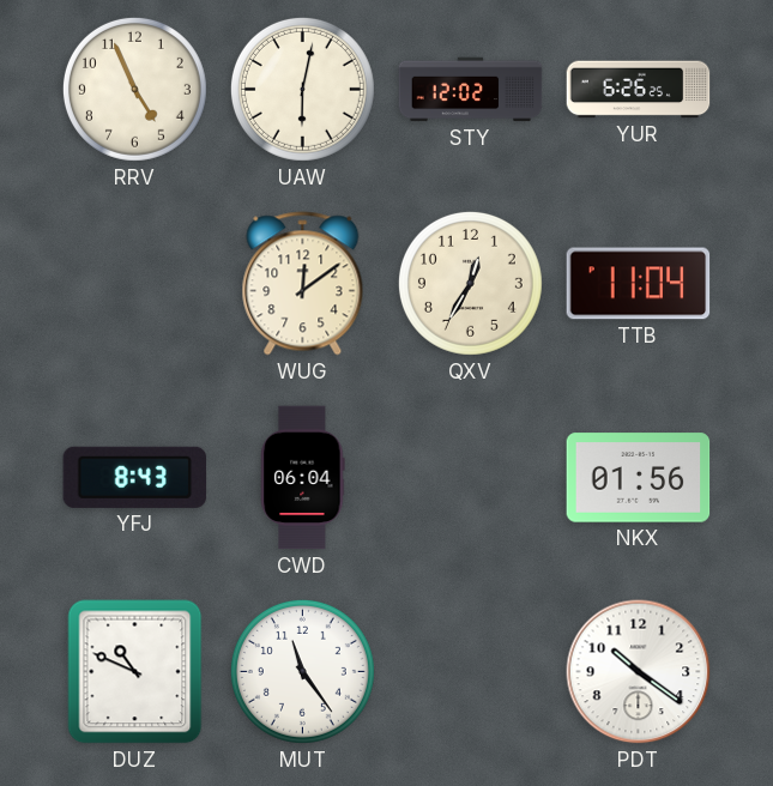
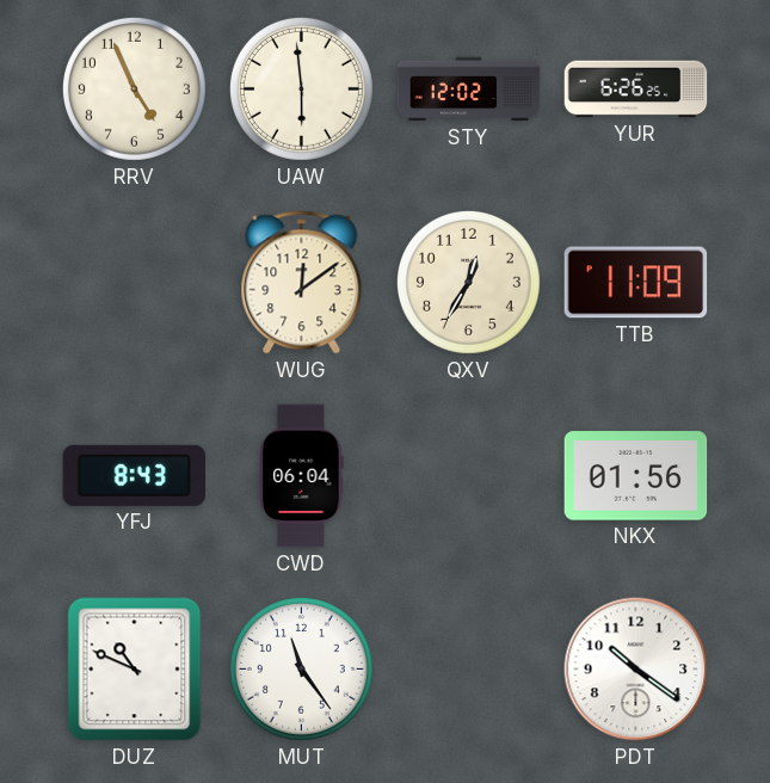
UAW: 6:02 -> 5:59 (301, 88)
TTB: 11:04 -> 11:09 (636, 283)
